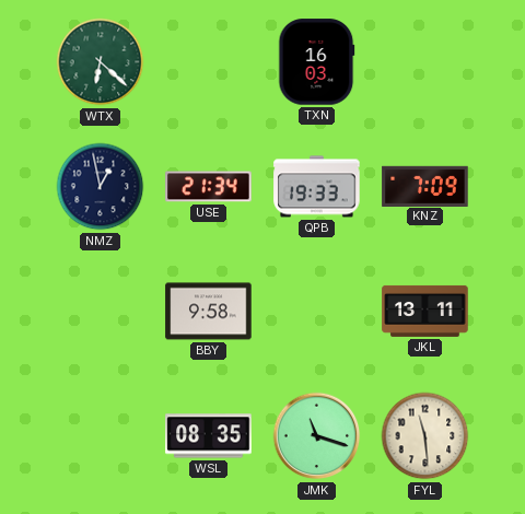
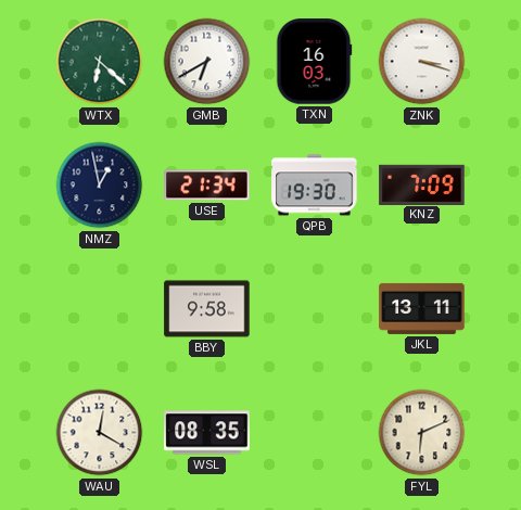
GMB: none -> 6:40 (207, 62)
ZNK: none -> 3:18 (422, 62)
QPB: 19:33 -> 19:30 (315, 186)
WAU: none -> 12:20 (100, 433)
JMK: 11:18 -> none (317, 436)
FYL: 11:29 -> 6:11 (422, 433)
